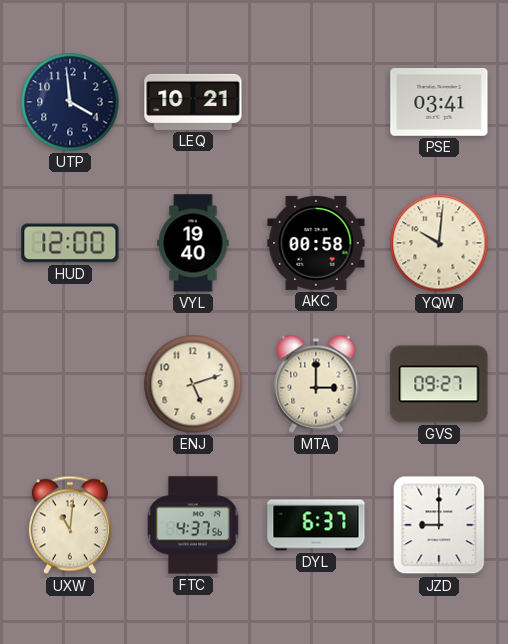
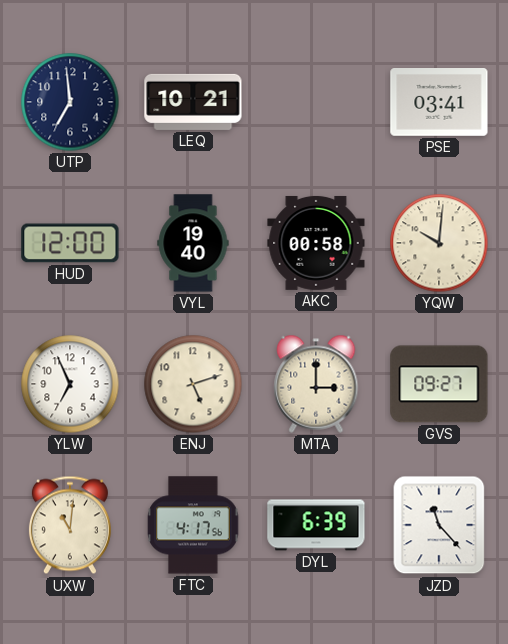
UTP: 3:59 -> 6:59 (70, 102)
YLW: none -> 6:56 (70, 384)
FTC: 4:37 -> 4:17 (193, 525)
DYL: 6:37 -> 6:39 (316, 525)
JZD: 9:00 -> 11:23 (439, 525)
